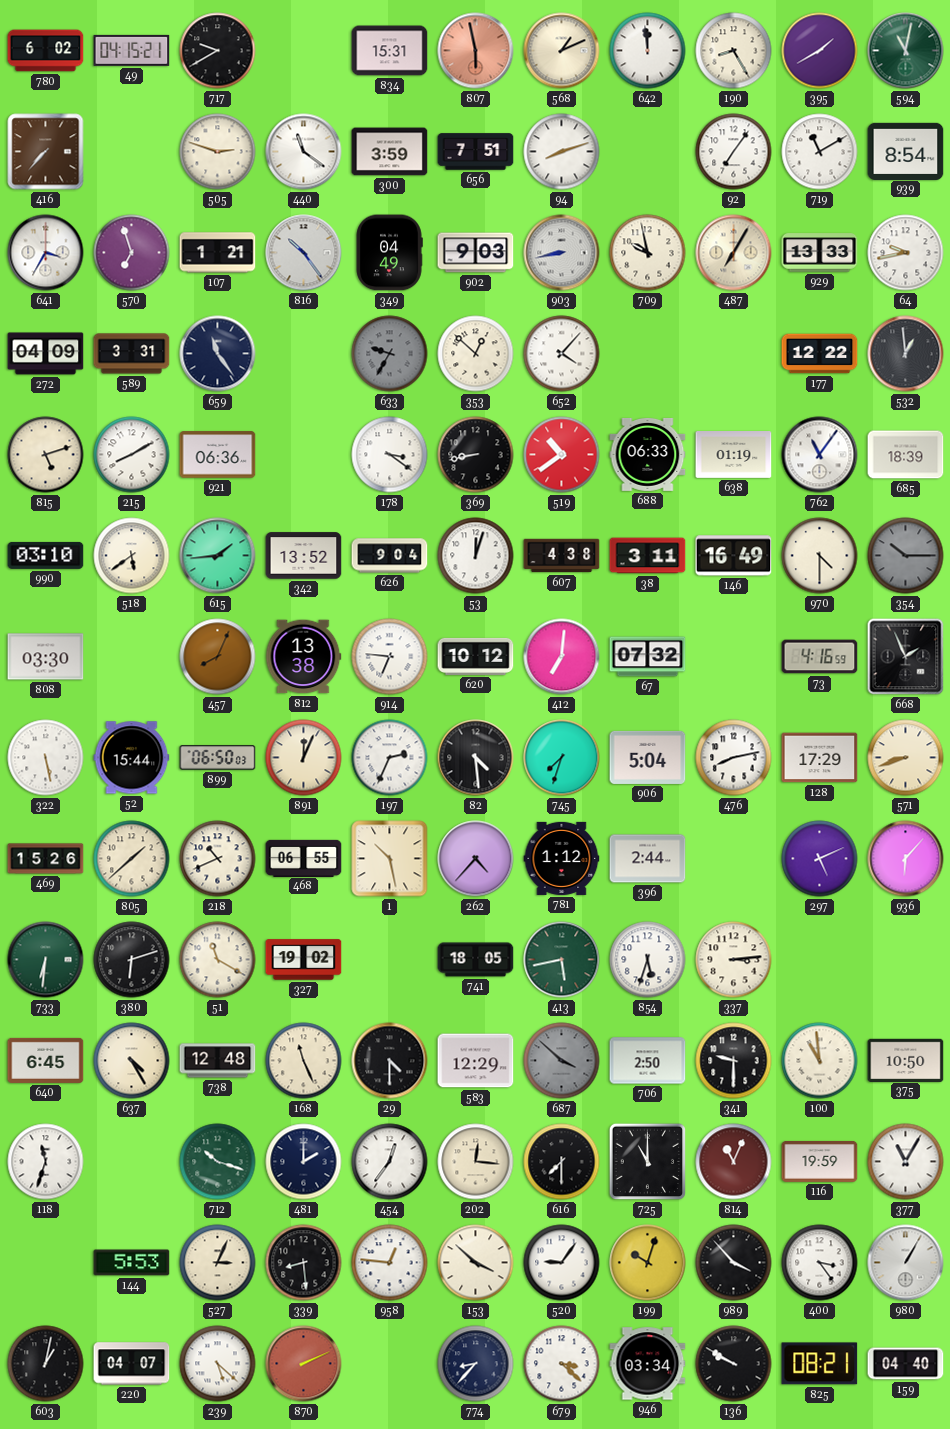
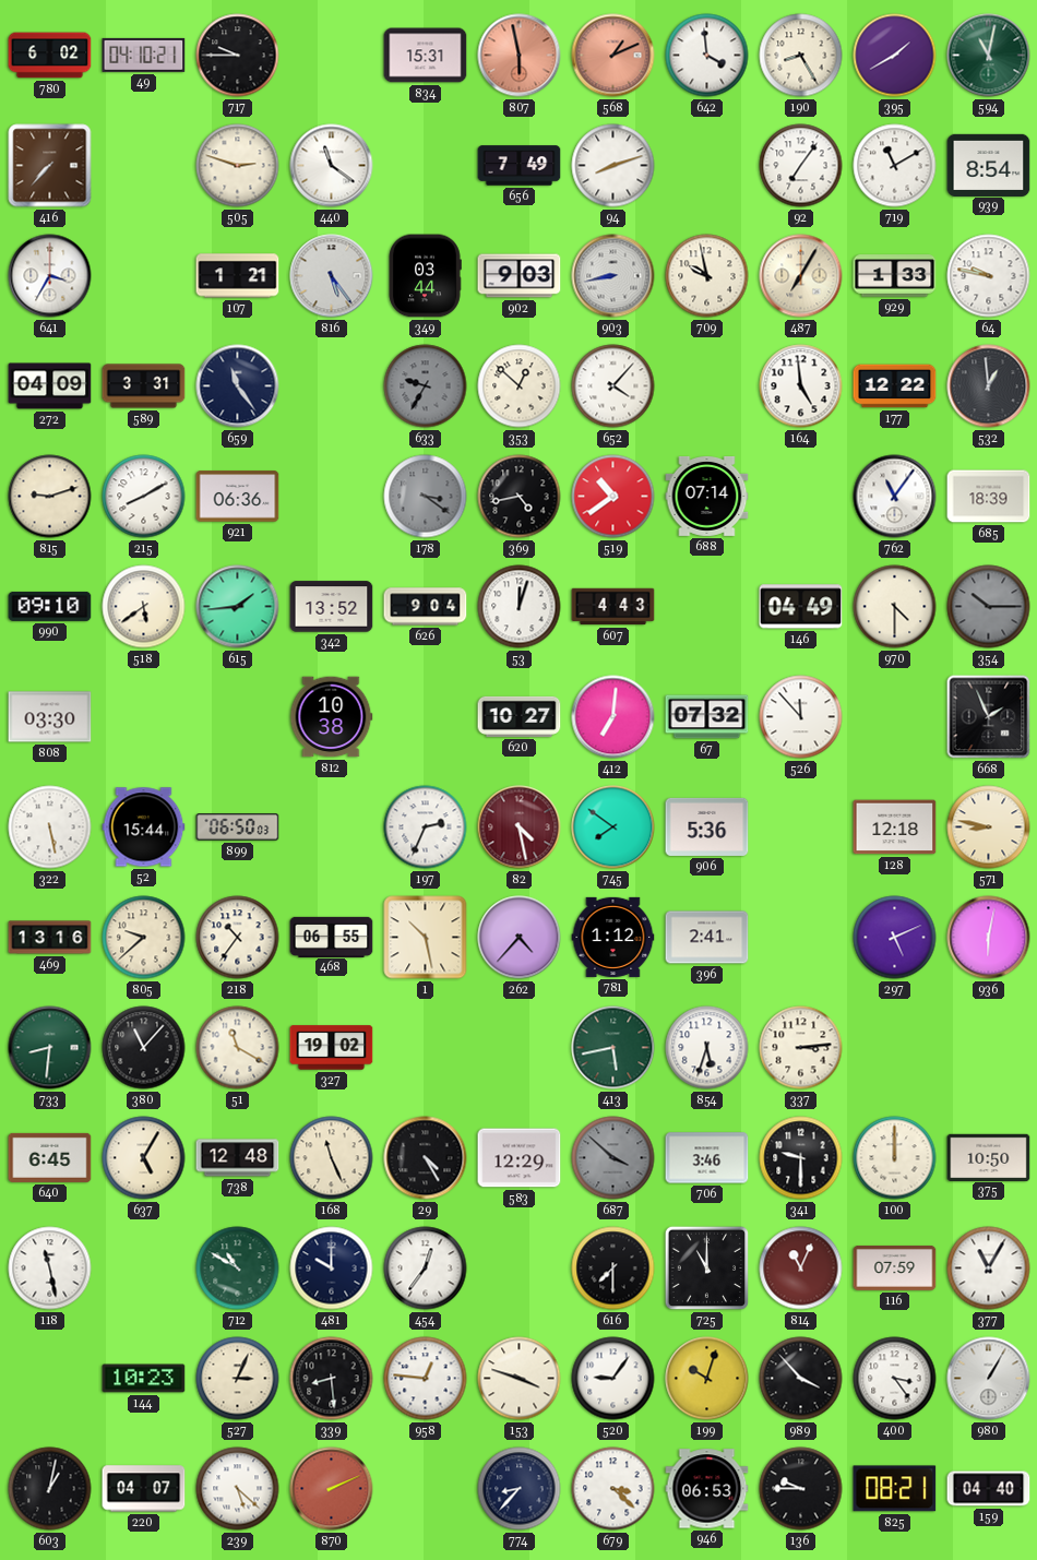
49: 04:15 -> 04:10 (144, 55)
717: 9:40 -> 9:45 (238, 56)
568 dial: cream -> salmon (613, 56)
642: 11:59 -> 3:59 (707, 56)
300: 3:59 -> none (390, 152)
656: 7:51 -> 7:49 (520, 166)
570: 6:57 -> none (132, 253)
816: 10:24 -> 5:24 (332, 276)
349: 04:49 -> 03:44 (425, 276)
929: 13:33 -> 1:33 (895, 276)
64: 9:43 -> 9:47 (989, 276)
164: none -> 4:59 (801, 386)
815: 5:12 -> 9:12 (50, 497)
178 dial: white -> grey (426, 497)
369: 8:43 -> 4:43 (520, 497)
688: 06:33 -> 07:14 (707, 496)
638: 01:19 -> none (734, 455)
990: 03:10 -> 09:10 (50, 606)
607: 4:38 -> 4:43 (613, 607)
38: 3:11 -> none (648, 556)
146: 16:49 -> 04:49 (801, 607)
457: 8:04 -> none (218, 657)
812: 13:38 -> 10:38 (332, 717)
914: 6:46 -> none (390, 657)
620: 10:12 -> 10:27 (520, 716)
526: none -> 11:53 (801, 717)
73: 4:16 -> none (820, 657)
891: 12:04 -> none (304, 758)
82: 4:29 -> 4:28 (520, 827)
82 dial: black -> burgundy (520, 827)
745: 7:33 -> 7:51 (613, 827)
906: 5:04 -> 5:36 (707, 826)
476: 8:13 -> none (734, 758)
128: 17:29 -> 12:18 (895, 827)
571: 8:42 -> 8:47 (989, 827)
469: 15:26 -> 13:16 (50, 938)
805: 1:38 -> 9:38 (144, 938)
218: 10:41 -> 10:36 (238, 938)
396: 2:44 -> 2:41 (707, 938)
936: 6:07 -> 6:02 (989, 938)
733: 6:31 -> 8:31 (50, 1048)
380: 6:12 -> 11:07 (144, 1048)
741: 18:05 -> none (476, 960)
637: 4:25 -> 5:05 (144, 1158)
29: 4:30 -> 4:25 (426, 1158)
706: 2:50 -> 3:46 (707, 1158)
100: 10:59 -> 12:00 (895, 1158)
118: 11:33 -> 11:28 (50, 1269)
712: 10:18 -> 10:50 (238, 1269)
481: 2:00 -> 10:00 (332, 1269)
202: 12:16 -> none (476, 1162)
116: 19:59 -> 07:59 (895, 1267)
144: 5:53 -> 10:23 (144, 1379)
153: 3:52 -> 3:48 (520, 1379)
946: 03:34 -> 06:53 (707, 1489)
136: 9:50 -> 9:45 (801, 1489)
